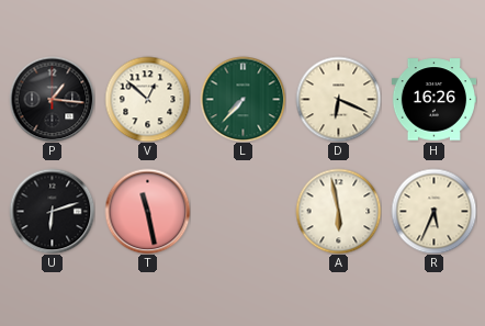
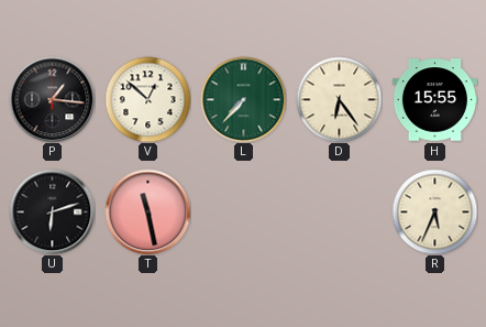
D: 6:19 -> 6:24 (339, 99)
H: 16:26 -> 15:55 (434, 100)
A: 5:58 -> none (338, 211)
